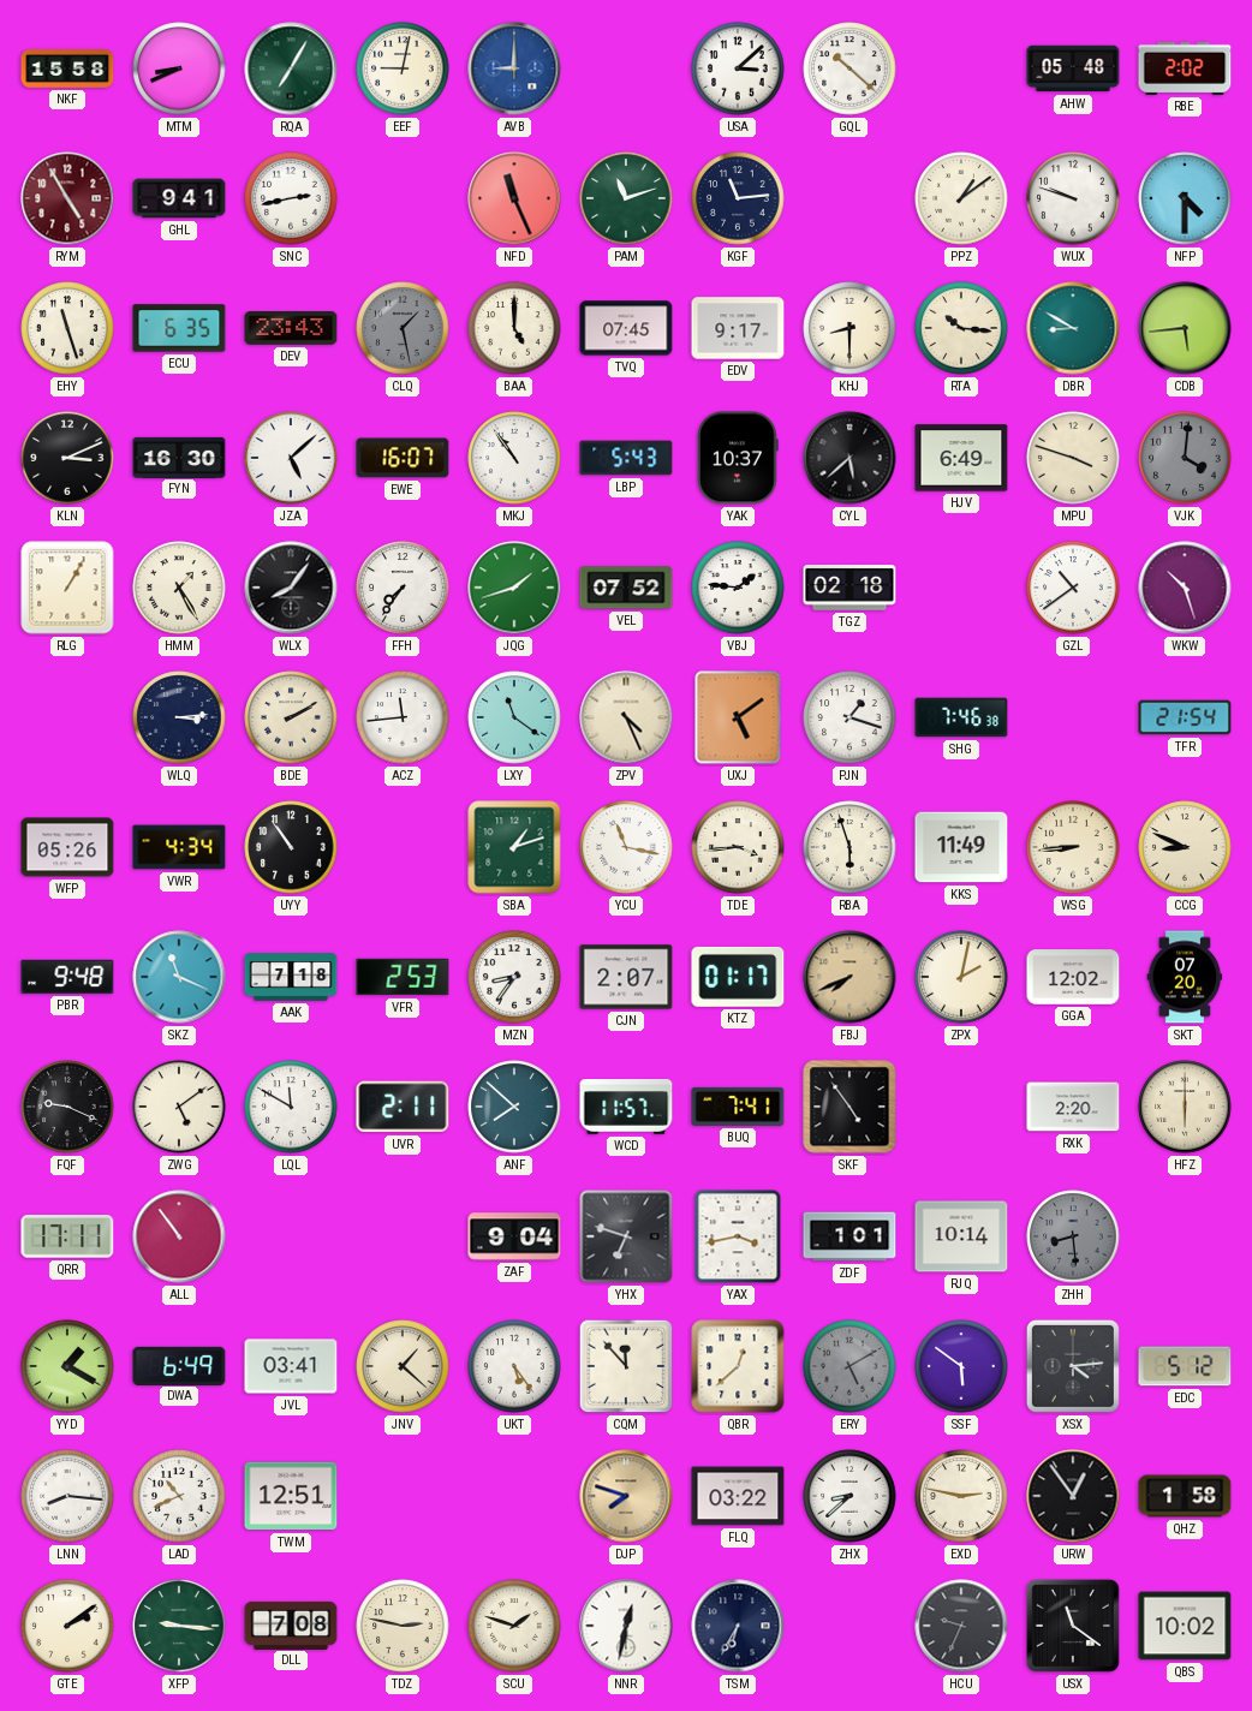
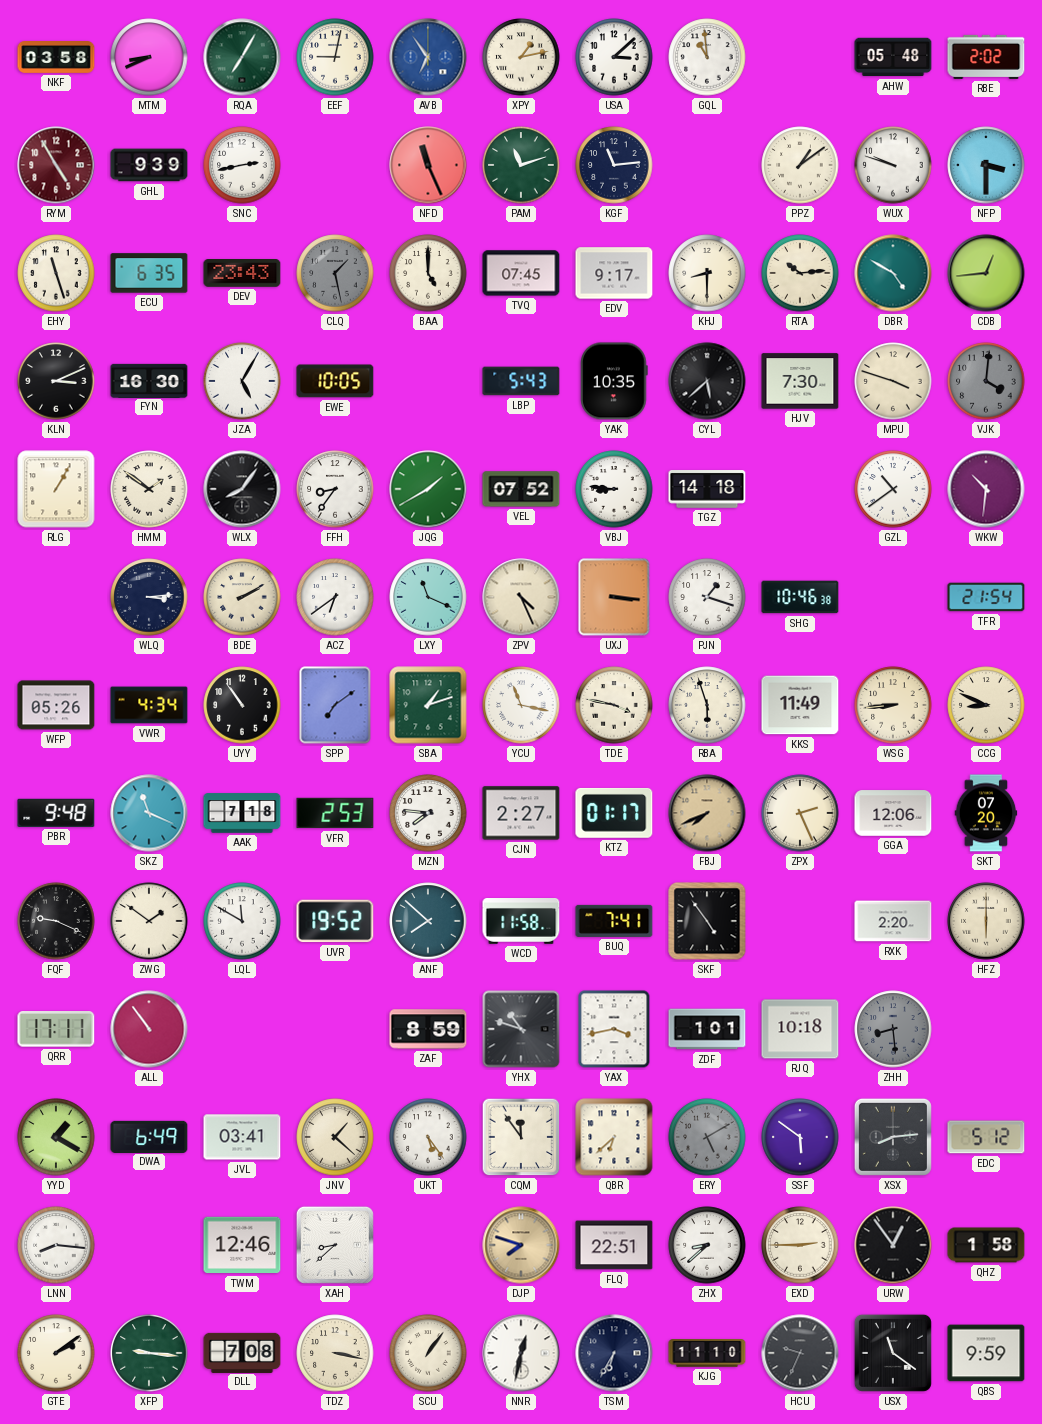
NKF: 15:58 -> 03:58 (56, 58)
AVB: 9:00 -> 6:54 (428, 57)
XPY: none -> 1:13 (521, 57)
GQL: 10:22 -> 10:59 (707, 57)
GHL: 9:41 -> 9:39 (149, 165)
NFP: 4:30 -> 3:30 (986, 165)
RTA: 10:16 -> 10:14 (800, 273)
DBR: 8:50 -> 4:50 (893, 273)
CDB: 5:44 -> 12:44 (986, 273)
JZA: 5:08 -> 5:05 (242, 381)
EWE: 16:07 -> 10:05 (335, 381)
MKJ: 10:54 -> none (514, 458)
YAK: 10:37 -> 10:35 (614, 381)
HJV: 6:49 -> 7:30 (800, 381)
HMM: 1:25 -> 1:51 (149, 489)
FFH: 7:36 -> 8:36 (335, 489)
JQG: 1:42 -> 1:40 (428, 489)
VBJ: 1:46 -> 8:46 (614, 489)
TGZ: 02:18 -> 14:18 (707, 489)
WKW: 10:27 -> 10:31 (986, 489)
ACZ: 11:44 -> 6:39 (335, 597)
LXY: 11:21 -> 11:19 (428, 597)
UXJ: 5:09 -> 3:16 (614, 597)
SHG: 7:46 -> 10:46 (800, 597)
SPP: none -> 7:09 (335, 705)
TDE: 3:44 -> 3:47 (614, 705)
MZN: 8:36 -> 7:46 (428, 813)
CJN: 2:07 -> 2:27 (521, 813)
ZPX: 2:02 -> 2:26 (800, 813)
GGA: 12:02 -> 12:06 (893, 813)
ZWG: 5:09 -> 1:51 (149, 921)
UVR: 2:11 -> 19:52 (335, 921)
WCD: 11:57 -> 11:58 (521, 922)
ZAF: 9:04 -> 8:59 (428, 1029)
YHX: 6:48 -> 10:48 (521, 1029)
RJQ: 10:14 -> 10:18 (800, 1029)
CQM: 11:53 -> 11:54 (521, 1137)
QBR: 12:38 -> 6:38 (614, 1137)
XSX: 4:14 -> 8:14 (893, 1137)
LAD: 10:41 -> none (179, 1496)
TWM: 12:51 -> 12:46 (242, 1245)
XAH: none -> 8:38 (335, 1245)
FLQ: 03:22 -> 22:51 (614, 1245)
EXD: 2:47 -> 2:45 (800, 1245)
TDZ: 2:47 -> 3:17 (335, 1353)
SCU: 1:48 -> 1:06 (428, 1353)
KJG: none -> 11:10 (707, 1353)
QBS: 10:02 -> 9:59 (986, 1353)
